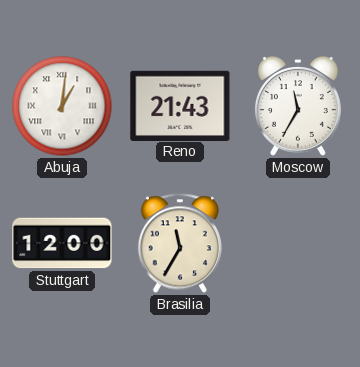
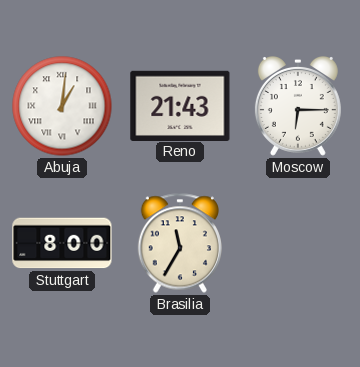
Moscow: 11:35 -> 6:15 (298, 107)
Stuttgart: 12:00 -> 8:00 (62, 243)
